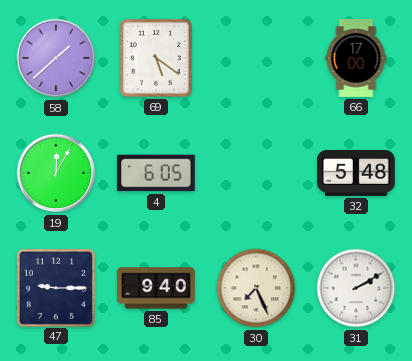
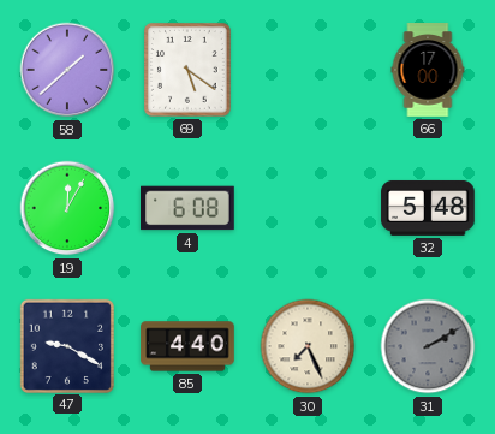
4: 6:05 -> 6:08 (189, 208)
47: 9:15 -> 9:20 (66, 345)
85: 9:40 -> 4:40 (187, 346)
31 dial: white -> grey (428, 346)
